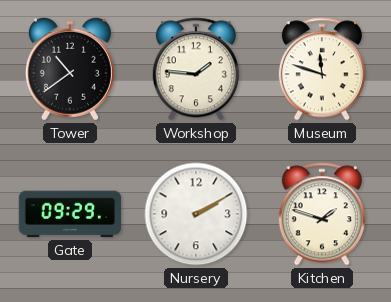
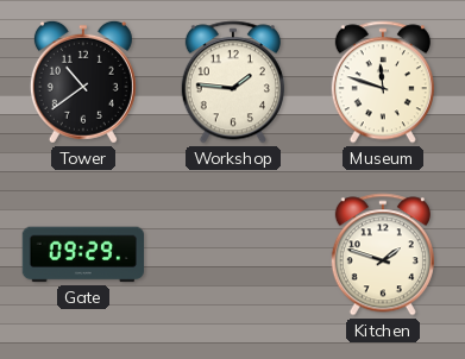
Nursery: 2:10 -> none (196, 214)
